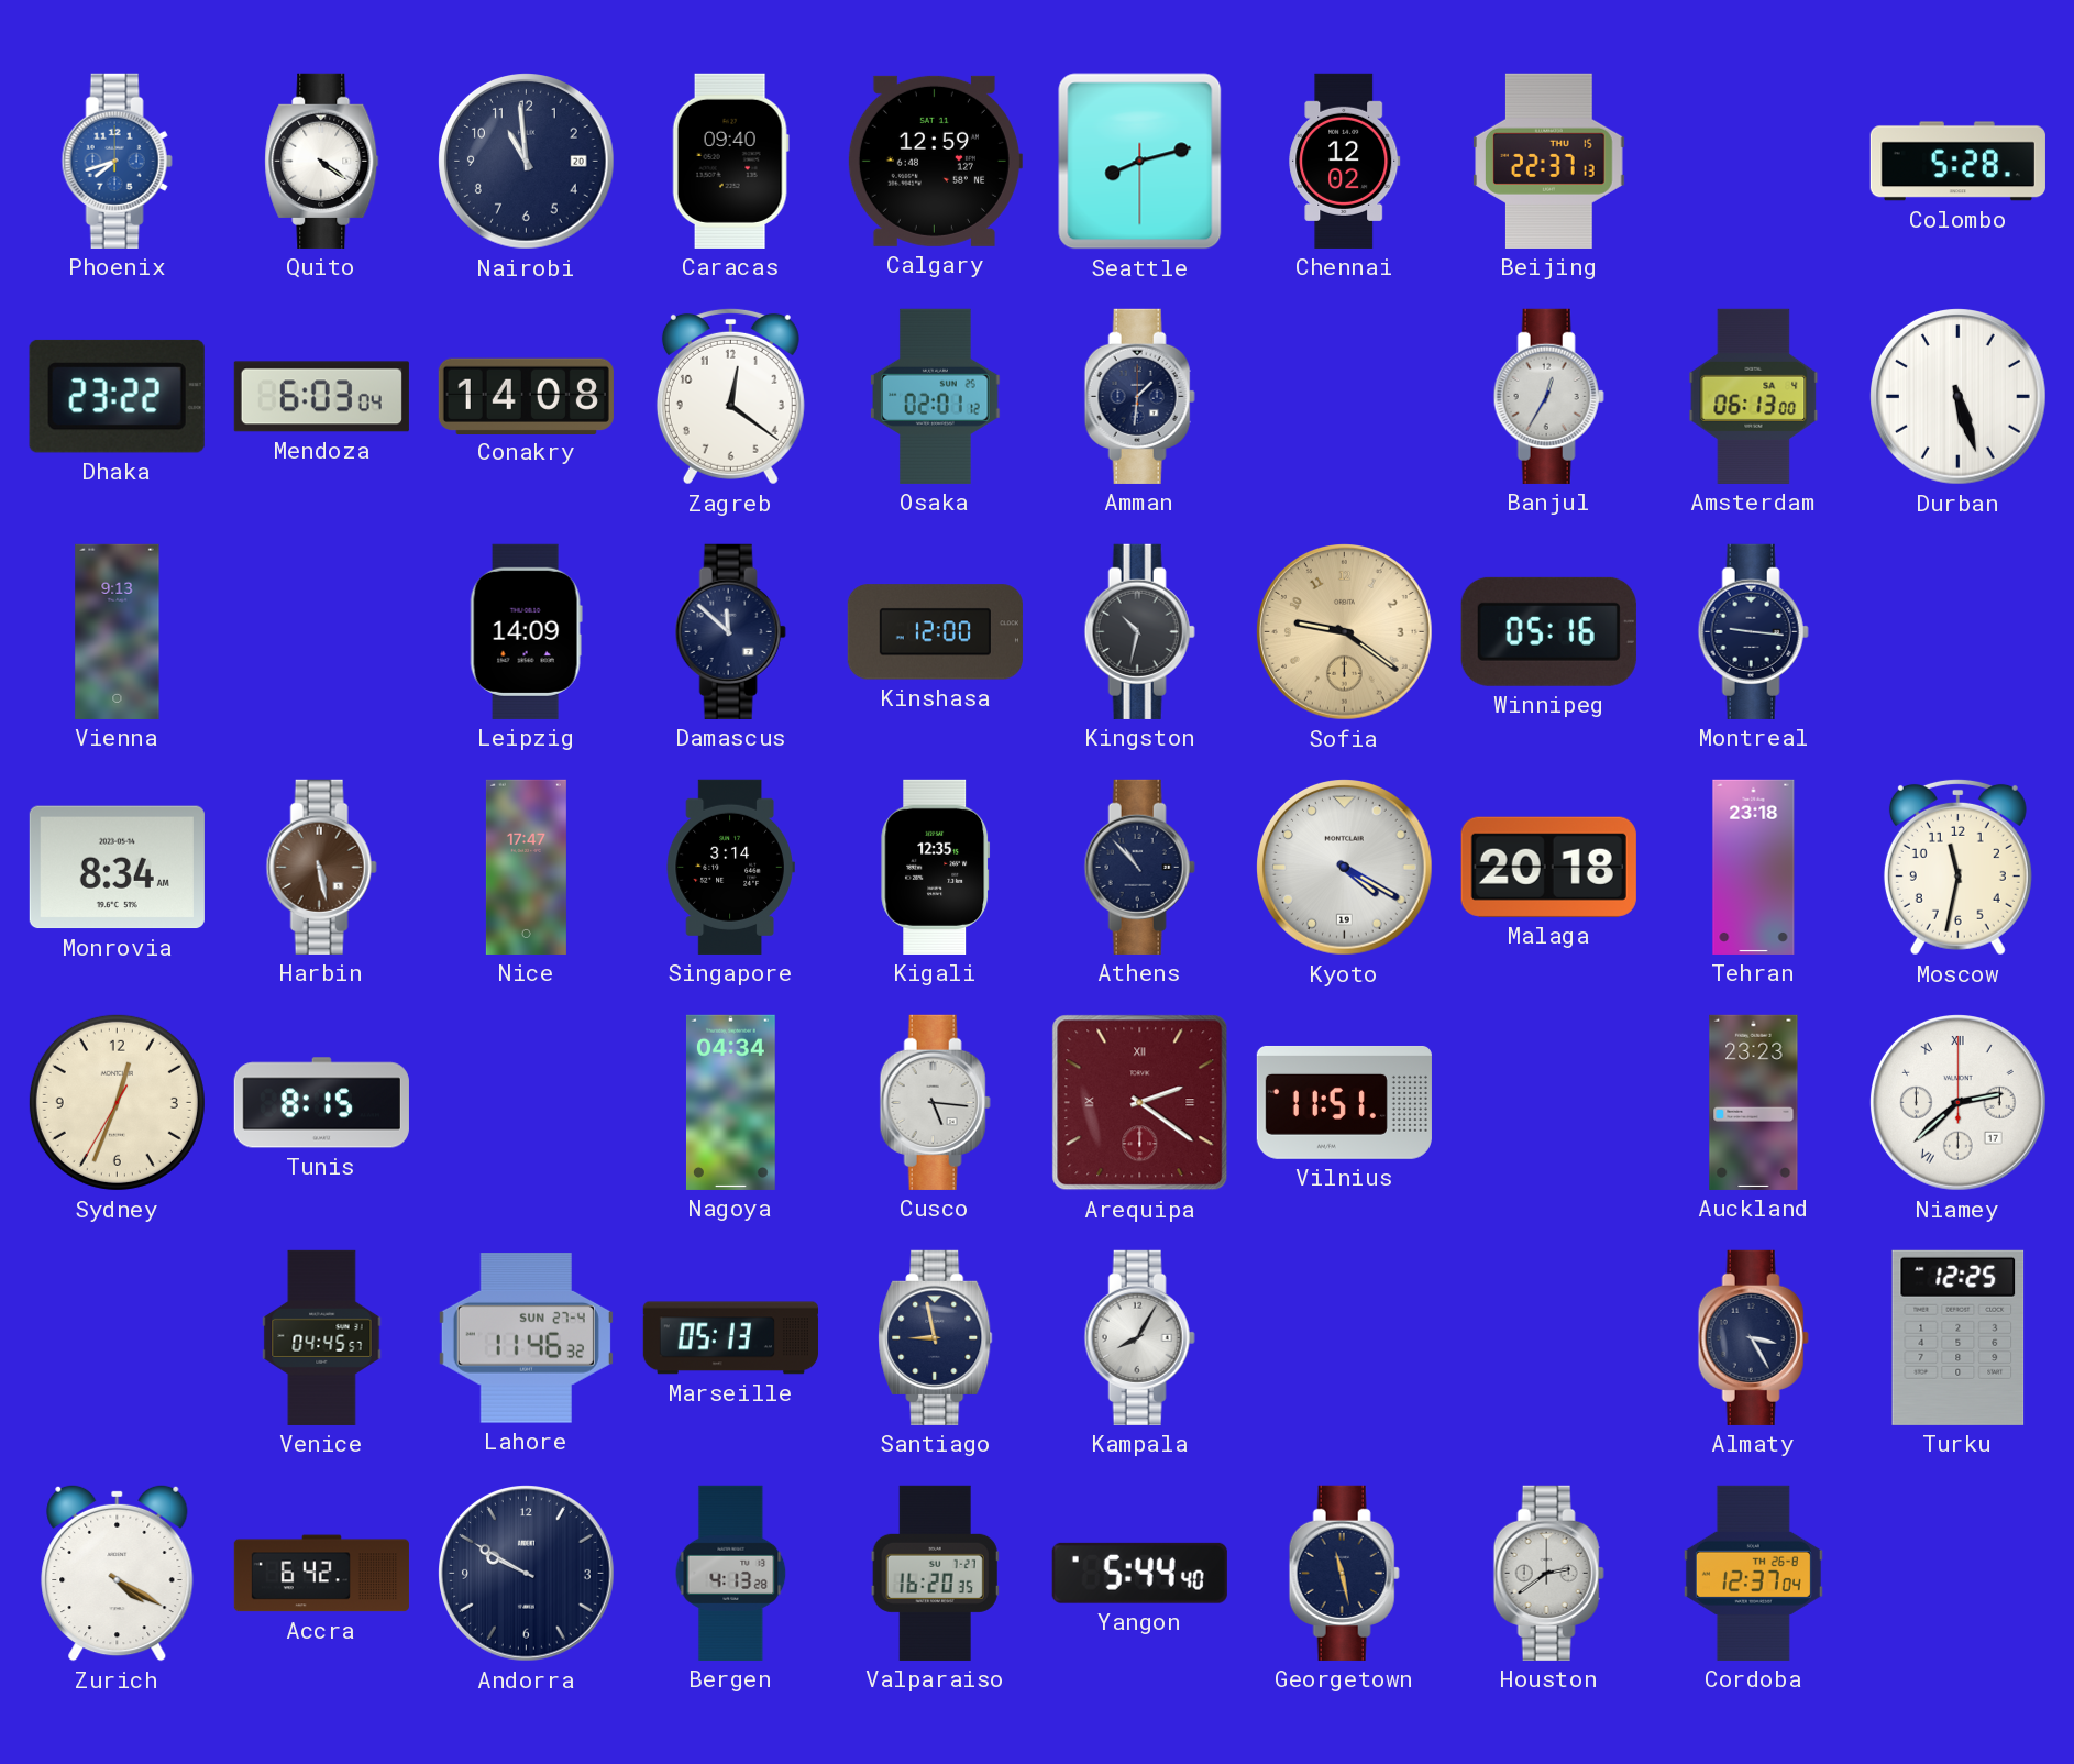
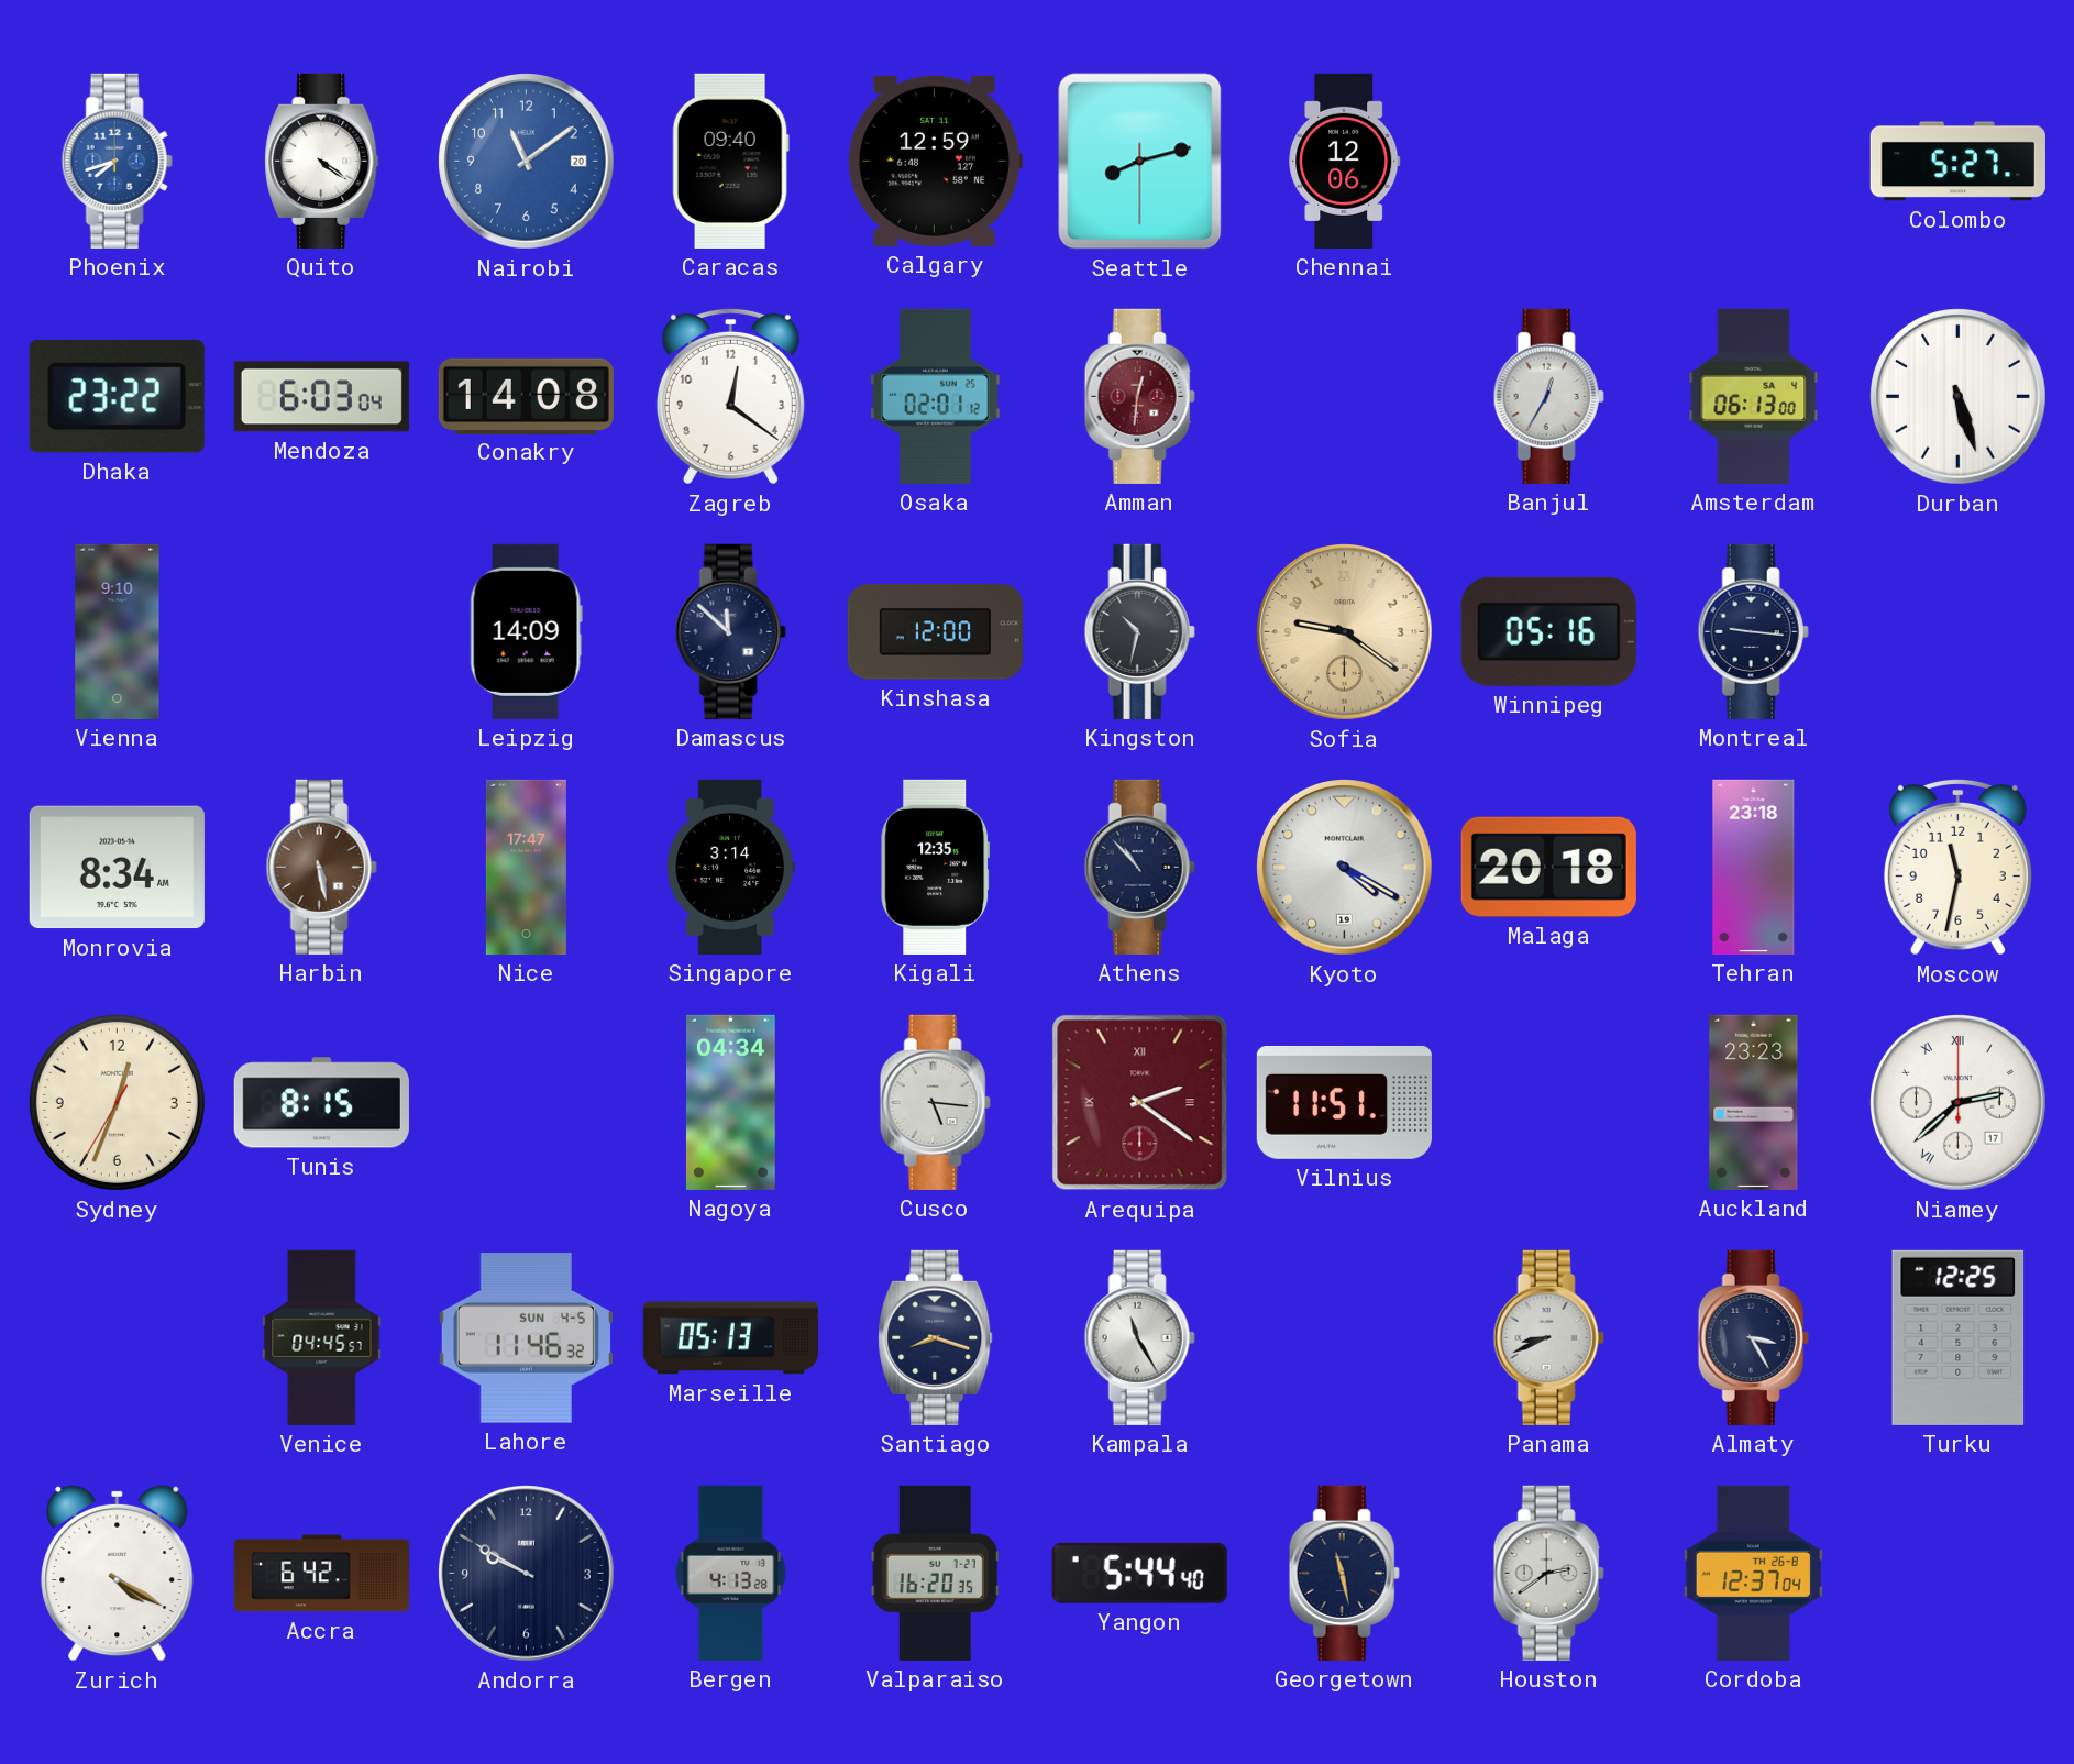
Nairobi: 10:59 -> 11:09 (527, 162)
Nairobi dial: navy -> blue (527, 162)
Chennai: 12:02 -> 12:06 (1345, 161)
Beijing: 22:37 -> none (1549, 161)
Colombo: 5:28 -> 5:27 (1957, 162)
Amman: 1:31 -> 12:31 (1139, 396)
Amman dial: navy -> burgundy (1139, 396)
Vienna: 9:13 -> 9:10 (118, 631)
Lahore date: SUN 27-4 -> SUN 4-5 (526, 1338)
Santiago: 8:58 -> 8:18 (936, 1337)
Kampala: 8:05 -> 11:25 (1139, 1337)
Panama: none -> 8:41 (1548, 1337)
